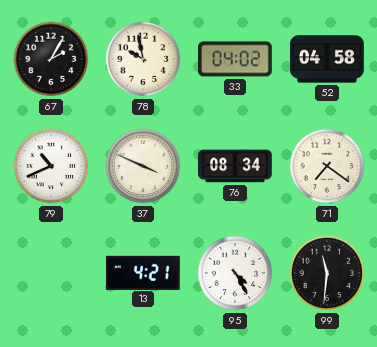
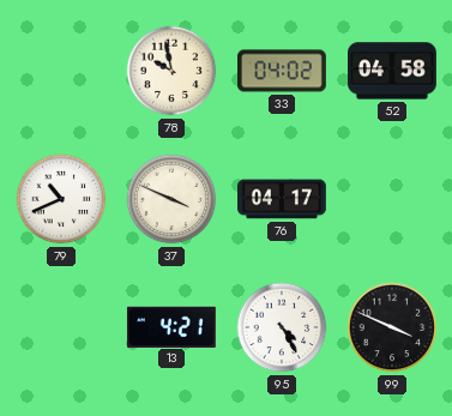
67: 2:05 -> none (51, 59)
76: 08:34 -> 04:17 (283, 199)
71: 7:21 -> none (327, 166)
99: 11:31 -> 3:49 (392, 327)
